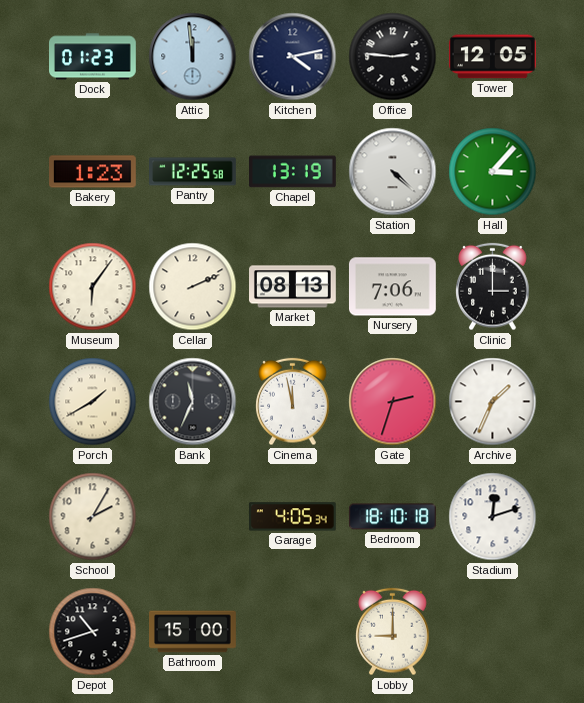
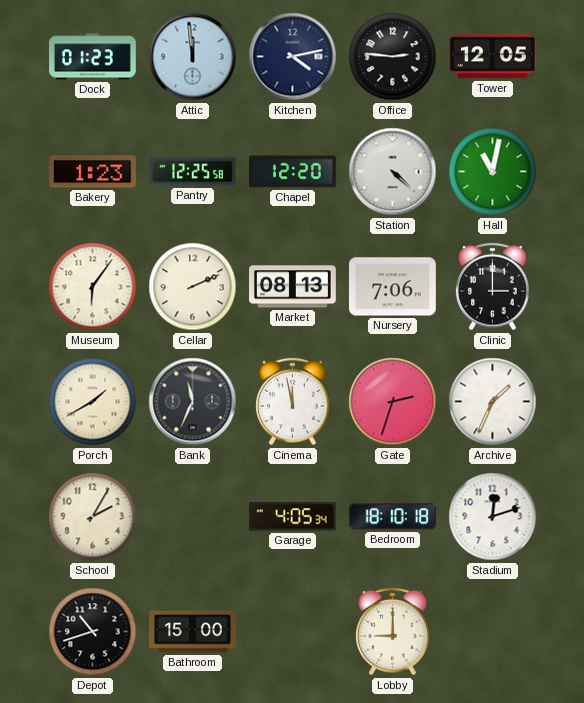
Chapel: 13:19 -> 12:20 (293, 172)
Hall: 3:07 -> 11:02 (493, 172)
